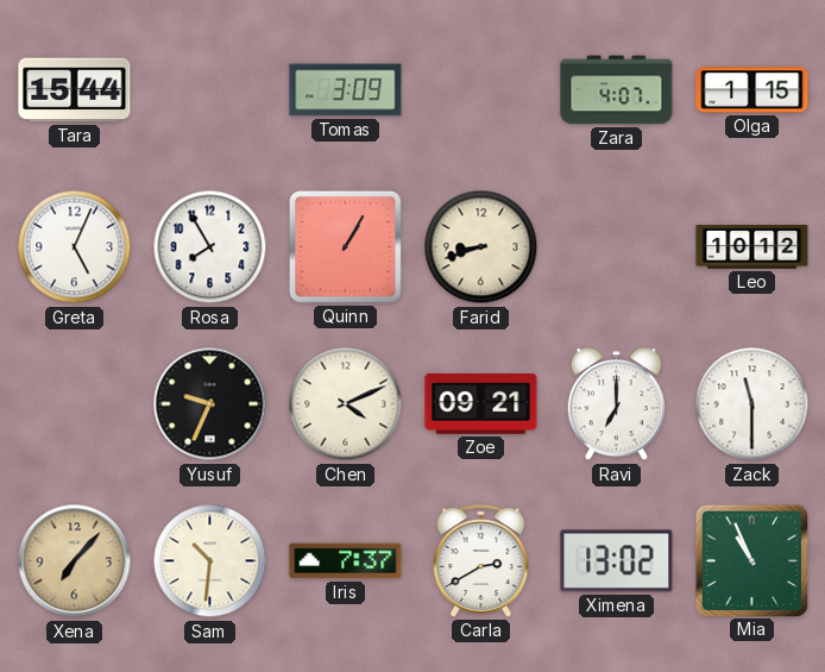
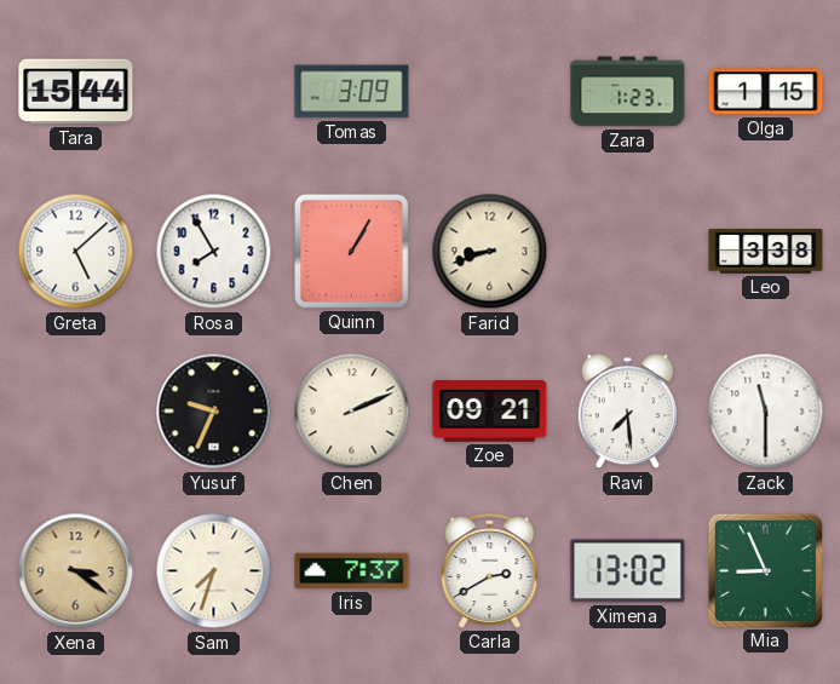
Zara: 4:07 -> 1:23 (628, 92)
Greta: 5:04 -> 5:08 (76, 252)
Leo: 10:12 -> 3:38 (766, 252)
Chen: 4:11 -> 2:11 (352, 412)
Ravi: 7:00 -> 7:29 (627, 412)
Xena: 7:07 -> 3:21 (76, 571)
Sam: 10:31 -> 7:33 (214, 571)
Mia: 10:56 -> 8:56 (765, 570)
